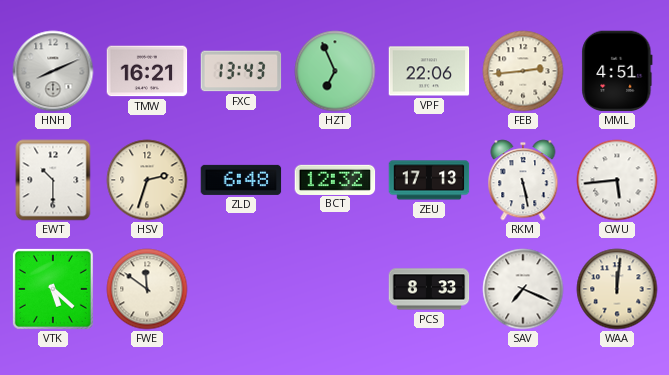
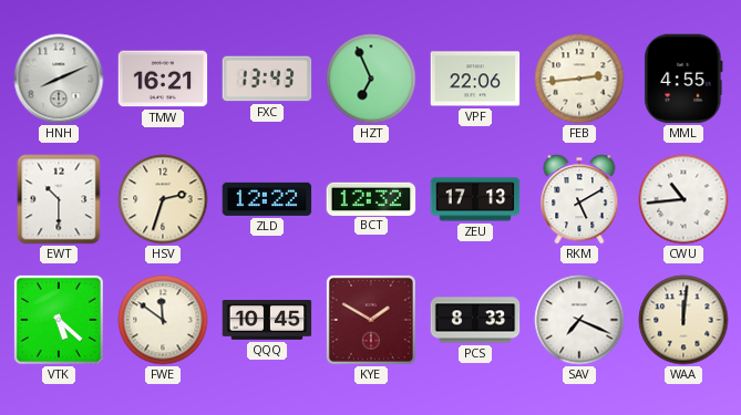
MML: 4:51 -> 4:55 (683, 79)
ZLD: 6:48 -> 12:22 (267, 199)
RKM: 5:28 -> 5:10 (579, 199)
CWU: 5:44 -> 10:44 (683, 199)
QQQ: none -> 10:45 (267, 321)
KYE: none -> 1:50 (371, 320)
